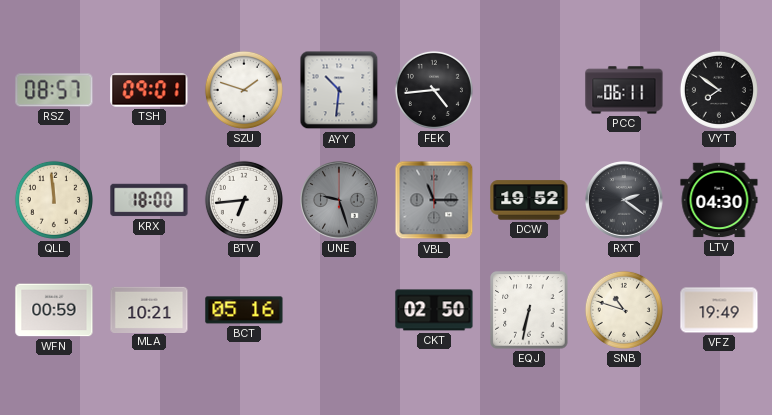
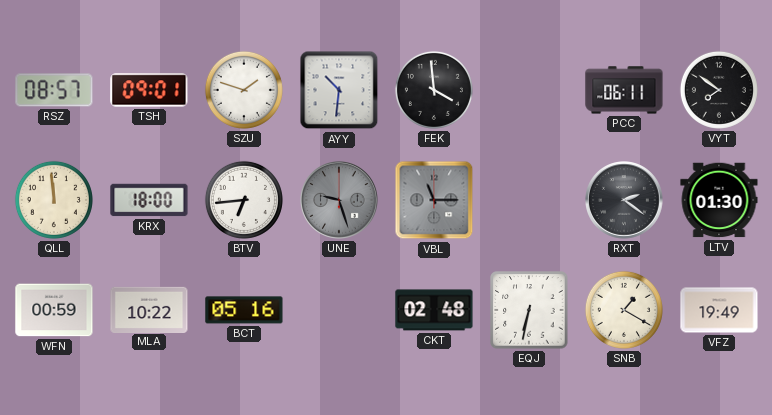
FEK: 4:44 -> 3:59 (434, 90)
DCW: 19:52 -> none (529, 200)
LTV: 04:30 -> 01:30 (719, 200)
MLA: 10:21 -> 10:22 (149, 309)
CKT: 02:50 -> 02:48 (434, 310)
SNB: 10:48 -> 1:20 (624, 310)
